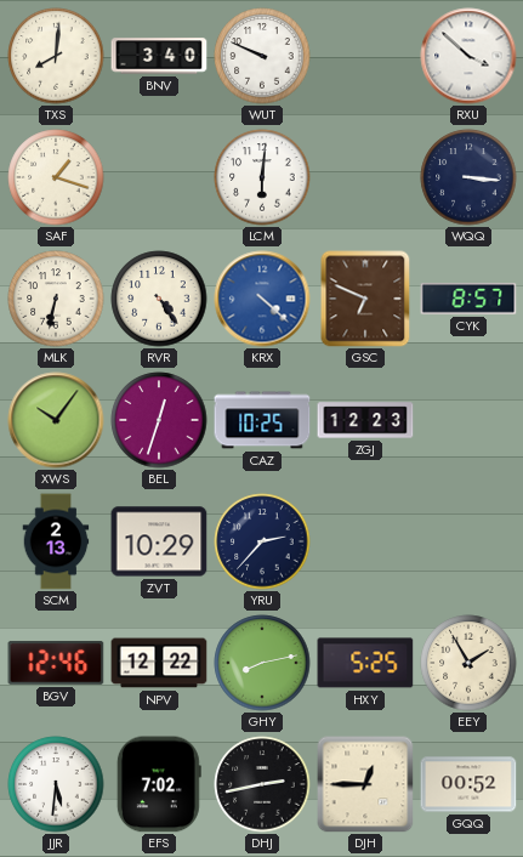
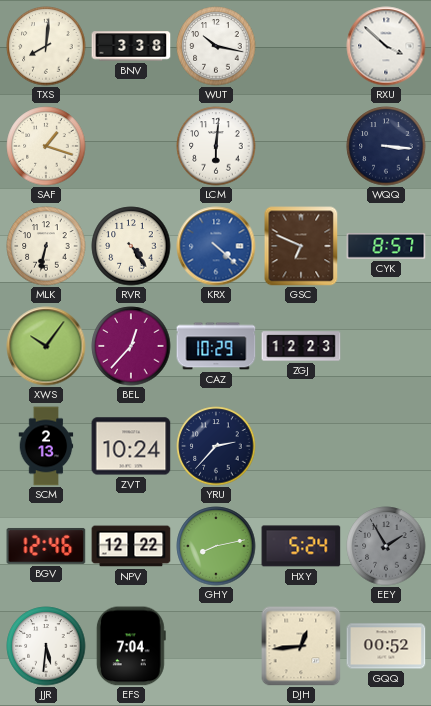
BNV: 3:40 -> 3:38 (131, 46)
WUT: 9:49 -> 10:17 (216, 46)
BEL: 12:33 -> 12:37 (131, 346)
CAZ: 10:25 -> 10:29 (216, 346)
ZVT: 10:29 -> 10:24 (131, 446)
HXY: 5:25 -> 5:24 (301, 546)
EEY dial: cream -> grey (386, 546)
EFS: 7:02 -> 7:04 (131, 646)
DHJ: 2:43 -> none (262, 784)
DJH: 12:45 -> 12:44 (301, 646)
